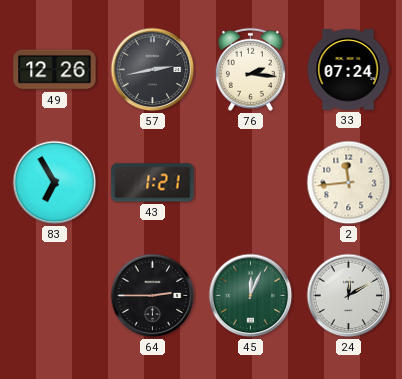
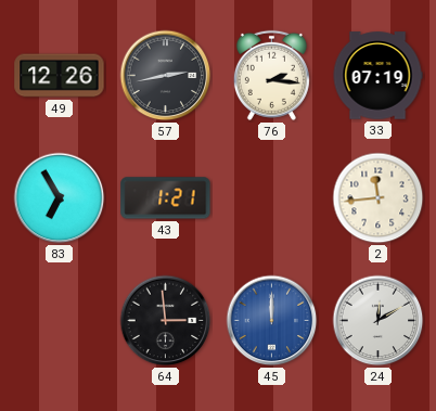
33: 07:24 -> 07:19 (377, 76)
64: 2:45 -> 2:59 (166, 321)
45: 12:04 -> 12:00 (272, 321)
45 dial: green -> blue (272, 321)
